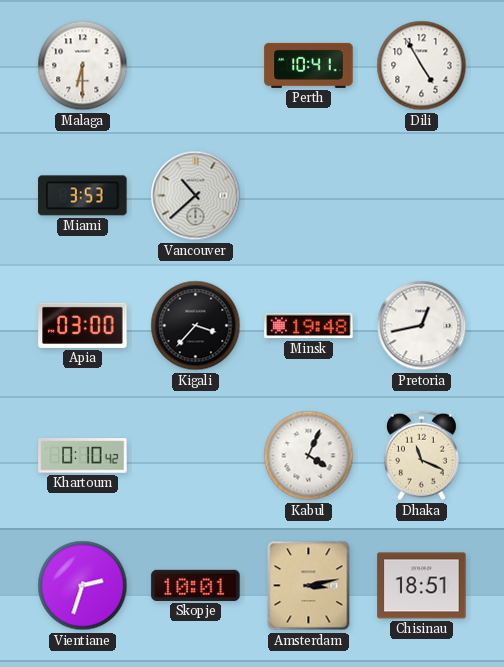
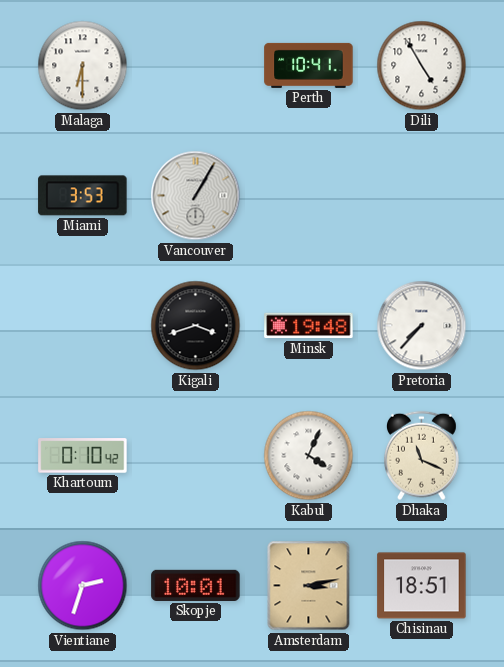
Vancouver: 10:38 -> 1:05 (196, 196)
Apia: 03:00 -> none (83, 325)
Kigali: 3:37 -> 3:42 (196, 326)
Pretoria: 12:43 -> 7:37 (422, 326)
